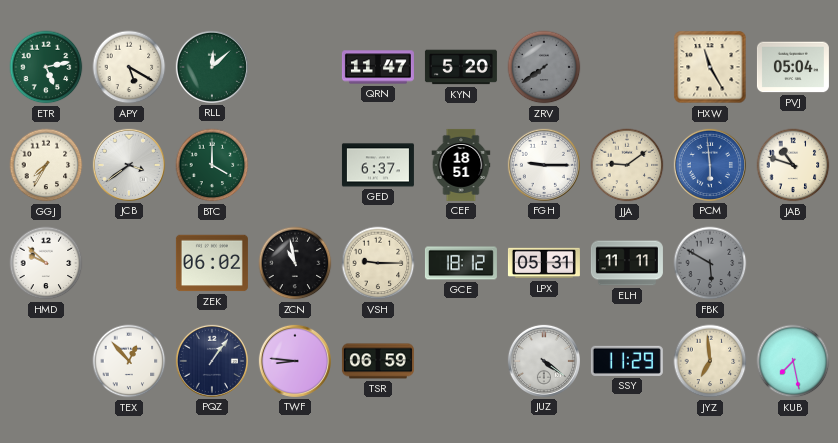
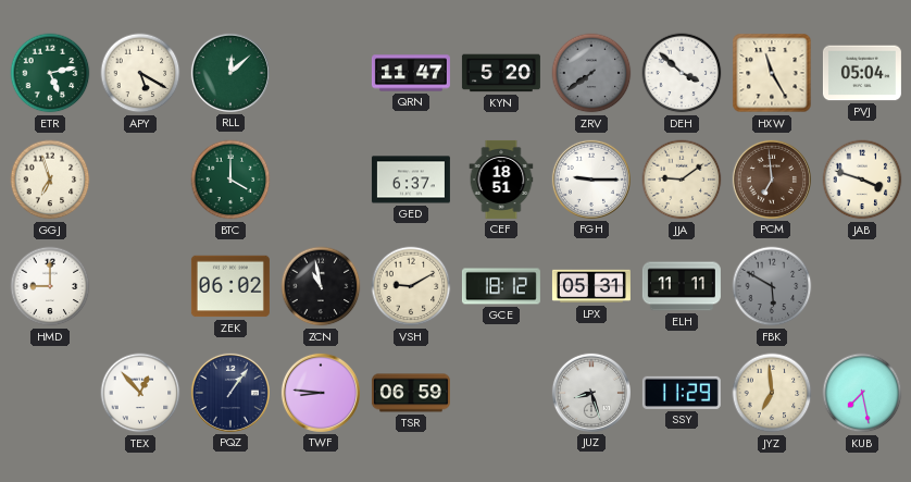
DEH: none -> 3:52 (682, 73)
GGJ: 7:35 -> 6:57 (50, 180)
JCB: 3:39 -> none (129, 165)
PCM: 5:59 -> 6:59 (772, 180)
PCM dial: blue -> brown (772, 180)
JAB: 10:48 -> 3:48 (862, 180)
HMD: 9:52 -> 9:00 (50, 286)
VSH: 9:15 -> 9:10 (411, 286)
JUZ: 4:21 -> 8:27 (591, 393)
